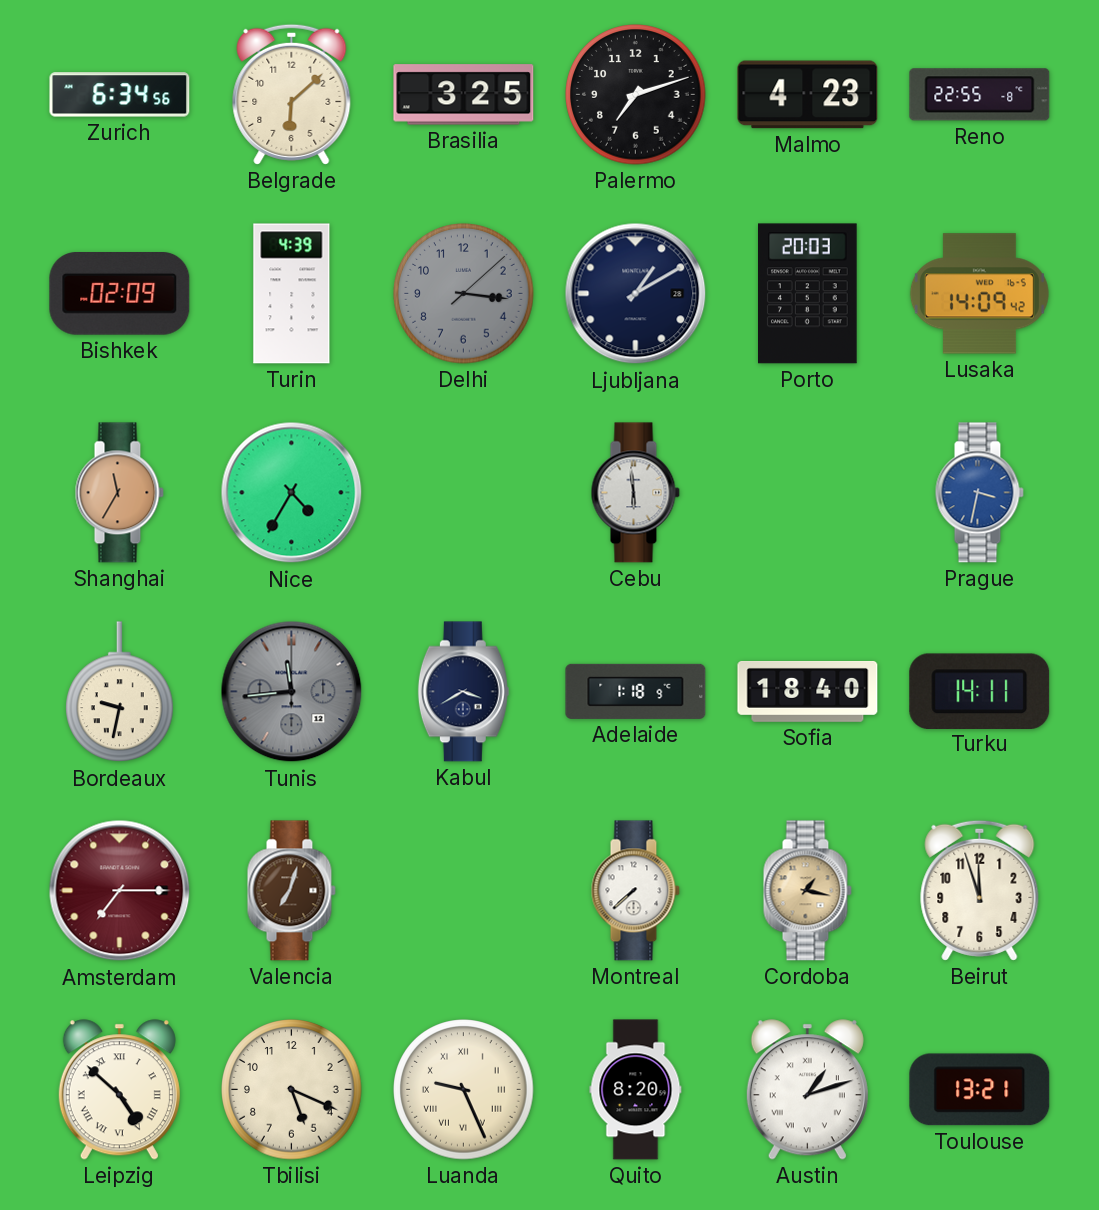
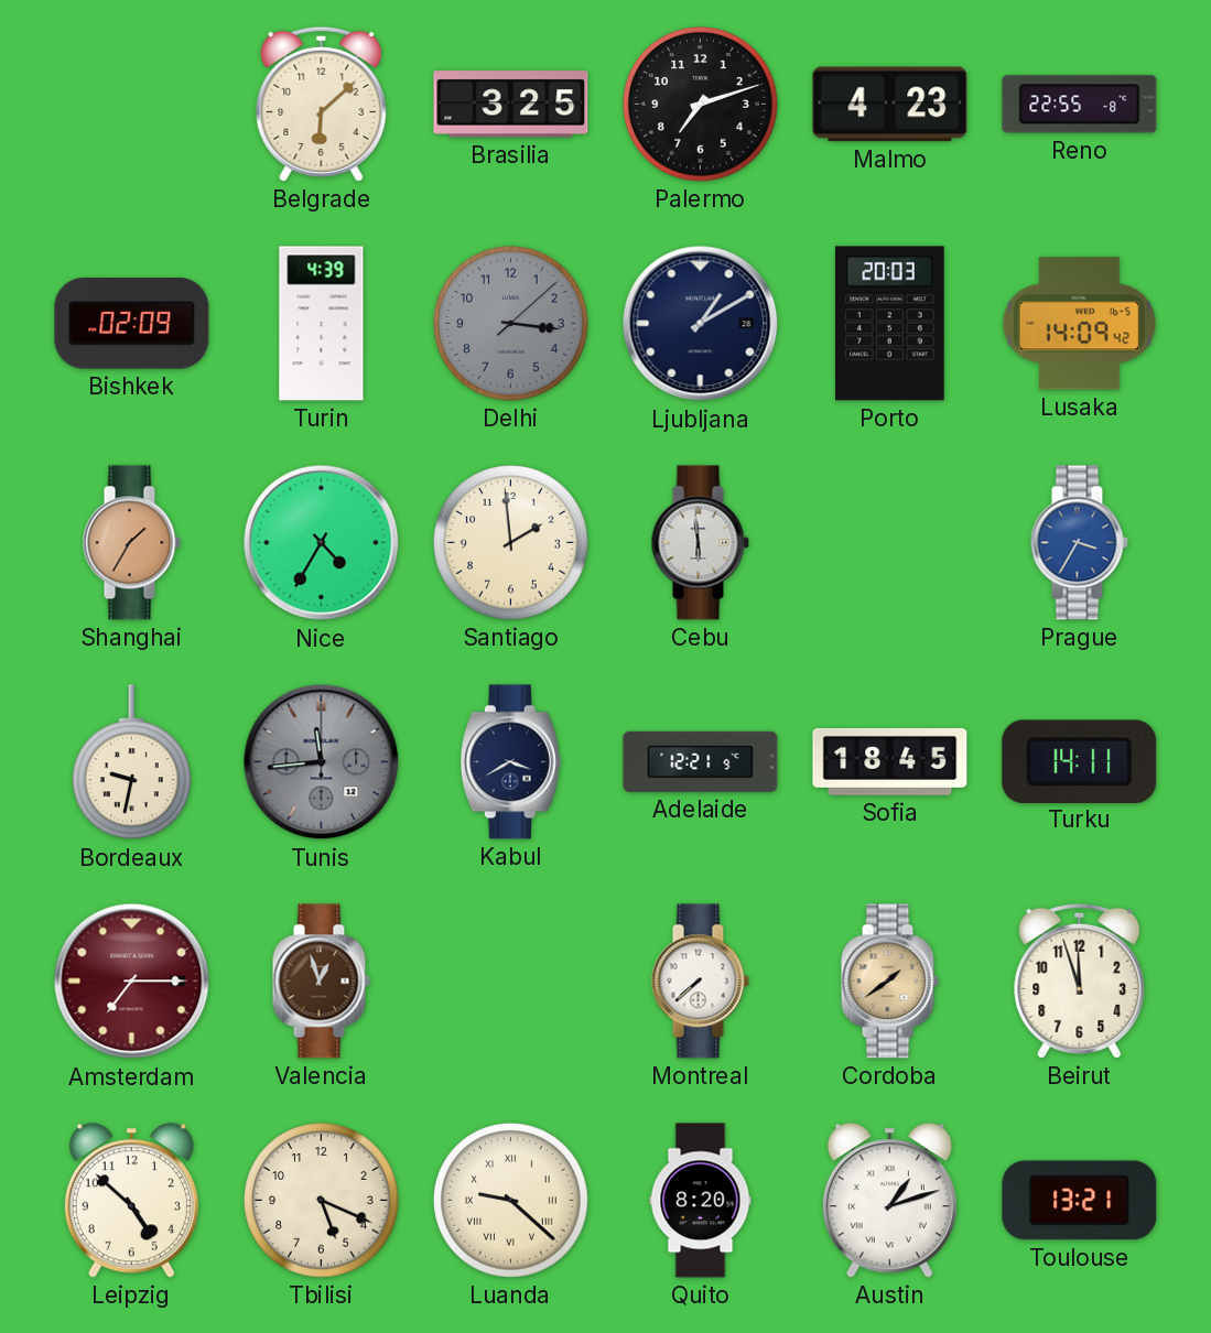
Zurich: 6:34 -> none (120, 95)
Shanghai: 11:35 -> 1:35 (131, 543)
Santiago: none -> 1:59 (511, 543)
Prague: 3:32 -> 3:35 (1079, 543)
Adelaide: 1:18 -> 12:21 (701, 761)
Sofia: 18:40 -> 18:45 (890, 761)
Valencia: 7:03 -> 12:57 (321, 982)
Cordoba: 1:17 -> 1:39 (889, 982)
Leipzig numerals: Roman -> Arabic (131, 1201)
Luanda: 9:26 -> 9:22 (511, 1201)
